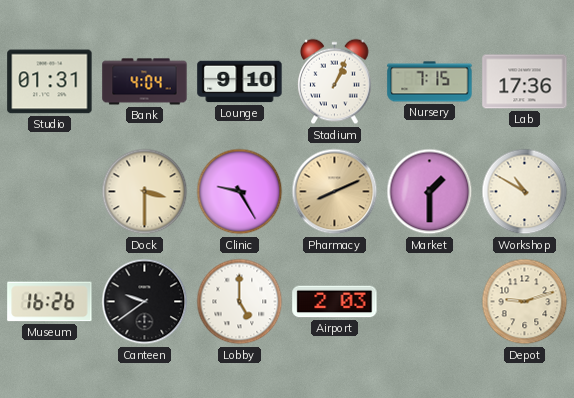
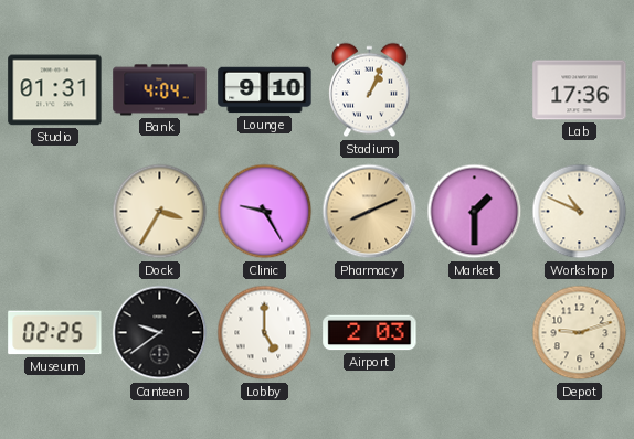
Nursery: 7:15 -> none (430, 82)
Dock: 3:30 -> 3:35 (160, 212)
Workshop: 10:50 -> 10:49 (580, 212)
Museum: 16:26 -> 02:25 (55, 333)
